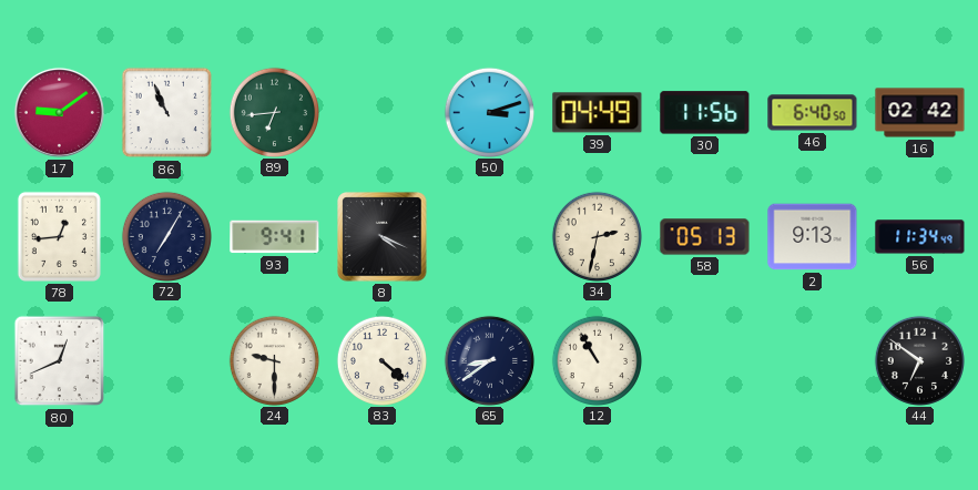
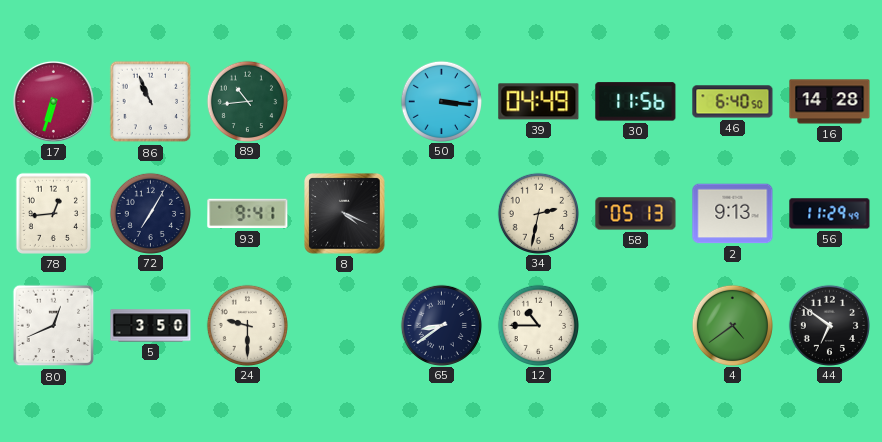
17: 9:09 -> 6:33 (53, 101)
89: 6:44 -> 10:44 (247, 101)
50: 3:12 -> 3:16 (441, 101)
16: 02:42 -> 14:28 (830, 102)
56: 11:34 -> 11:29 (830, 214)
5: none -> 3:50 (151, 326)
83: 4:22 -> none (381, 360)
12: 10:55 -> 10:45 (538, 325)
4: none -> 4:39 (732, 325)
